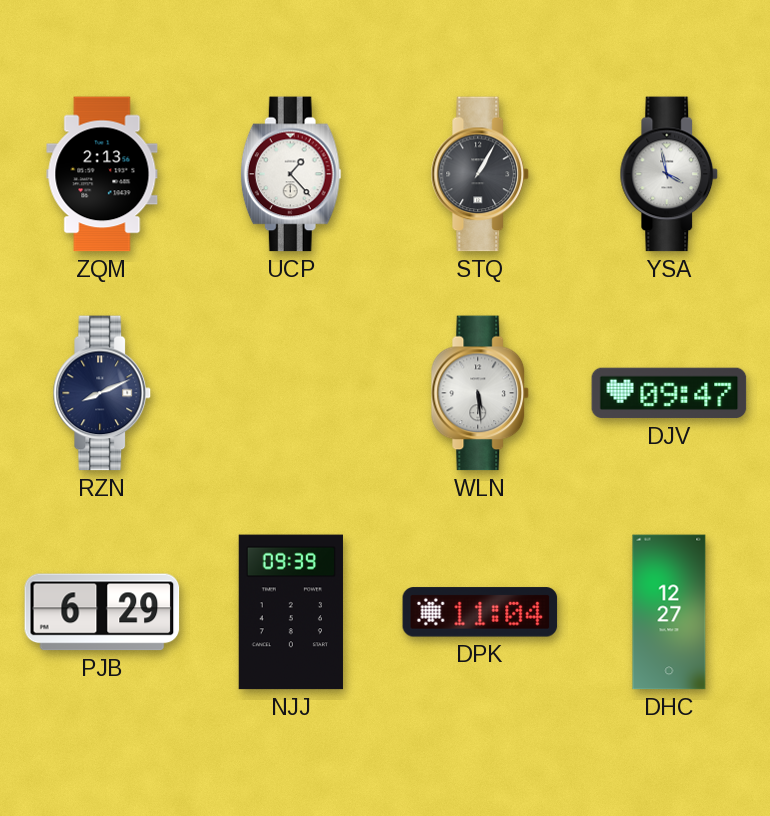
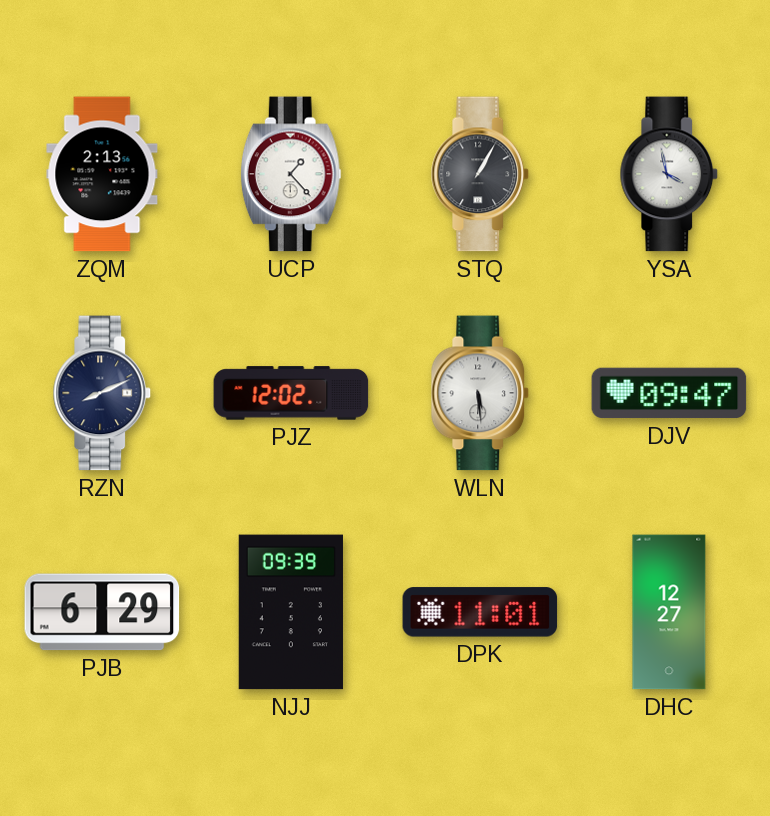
PJZ: none -> 12:02 (291, 393)
DPK: 11:04 -> 11:01 (480, 612)
